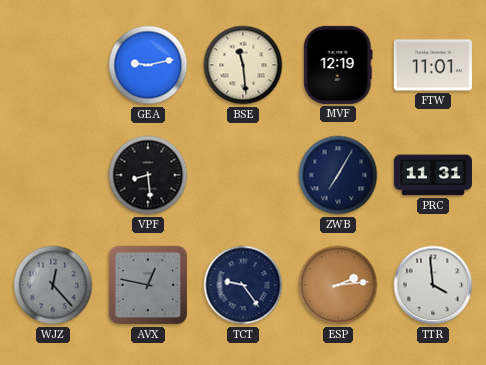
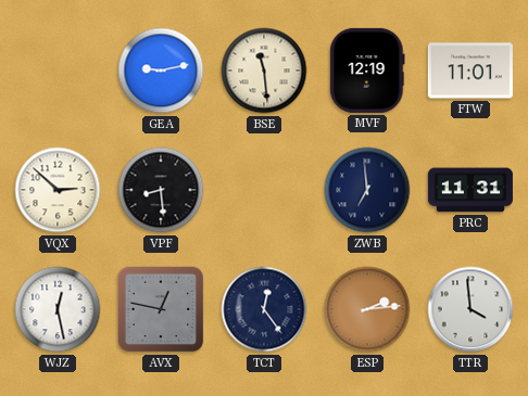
VQX: none -> 2:52 (58, 190)
ZWB: 7:05 -> 6:59 (367, 190)
WJZ: 12:23 -> 12:28 (58, 309)
WJZ dial: grey -> white (58, 309)
TCT: 9:24 -> 12:24 (264, 309)
